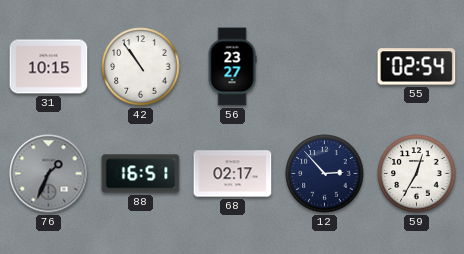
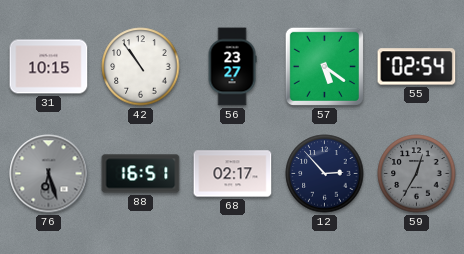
57: none -> 5:21 (324, 66)
76: 1:34 -> 6:27 (49, 174)
59 dial: white -> grey (417, 174)
